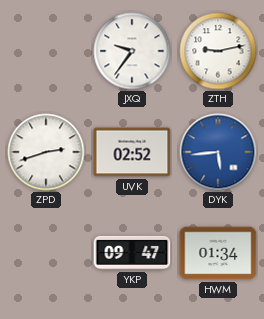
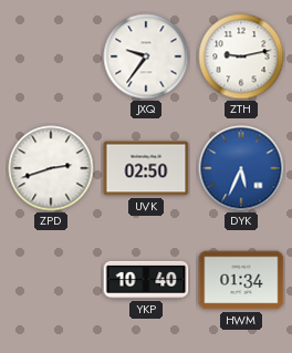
UVK: 02:52 -> 02:50 (146, 168)
DYK: 5:44 -> 5:34 (241, 168)
YKP: 09:47 -> 10:40 (146, 280)
